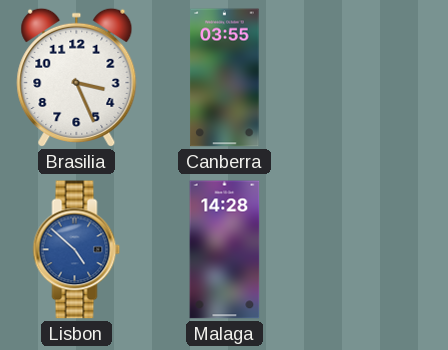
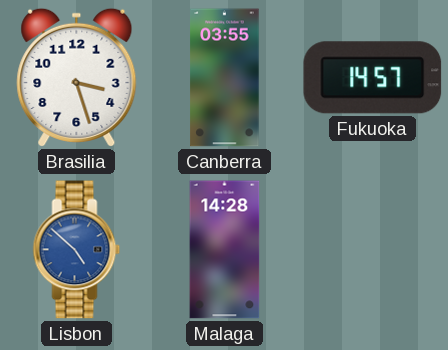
Brasilia: 3:26 -> 3:27 (77, 77)
Fukuoka: none -> 14:57 (373, 78)
